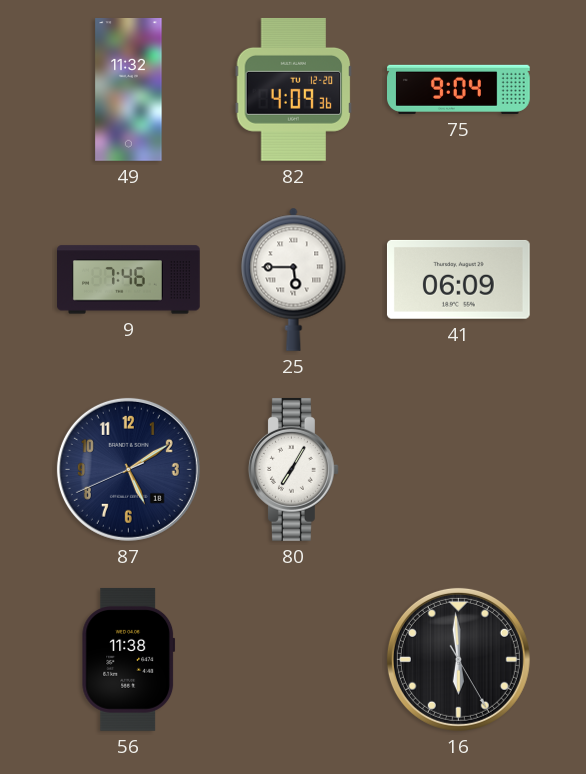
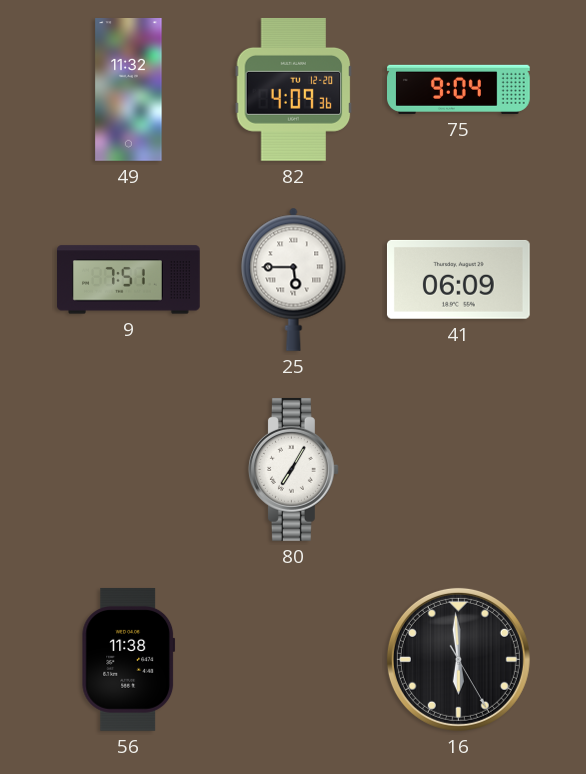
9: 7:46 -> 7:51 (129, 280)
87: 5:09 -> none (128, 469)
